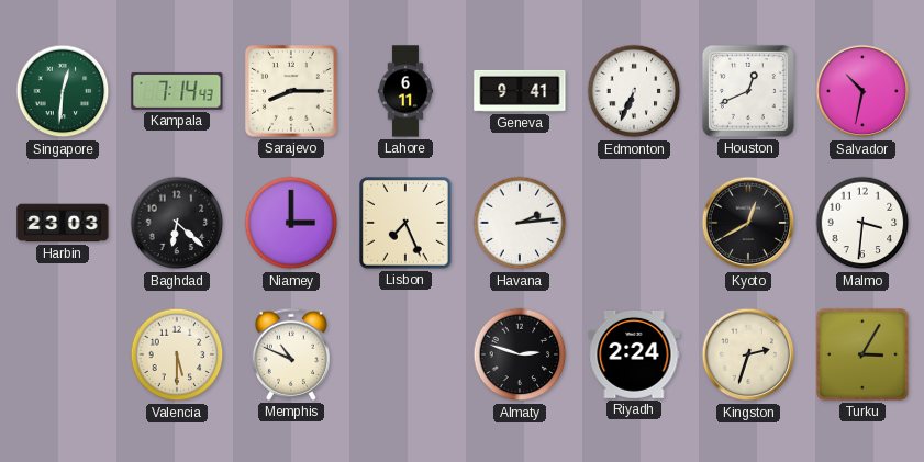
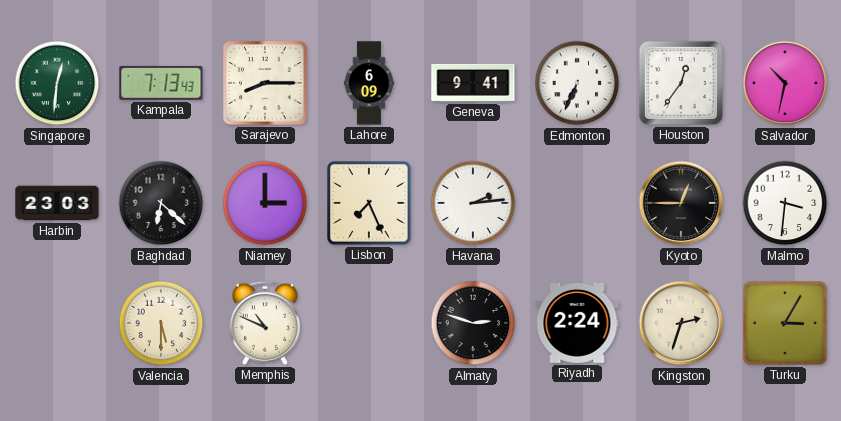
Kampala: 7:14 -> 7:13 (161, 83)
Lahore: 6:11 -> 6:09 (368, 83)
Houston: 12:41 -> 12:36 (681, 83)
Kyoto: 12:40 -> 12:45 (681, 203)
